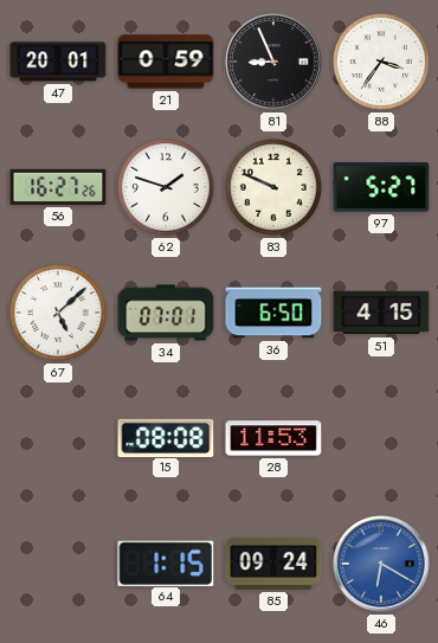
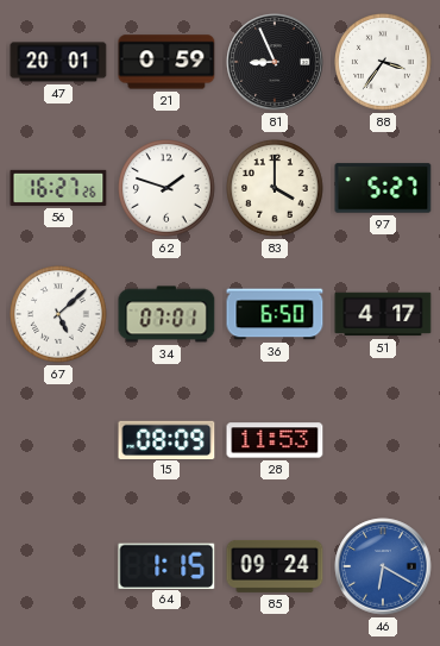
83: 9:49 -> 4:00 (276, 189)
51: 4:15 -> 4:17 (383, 314)
15: 08:08 -> 08:09 (166, 439)
